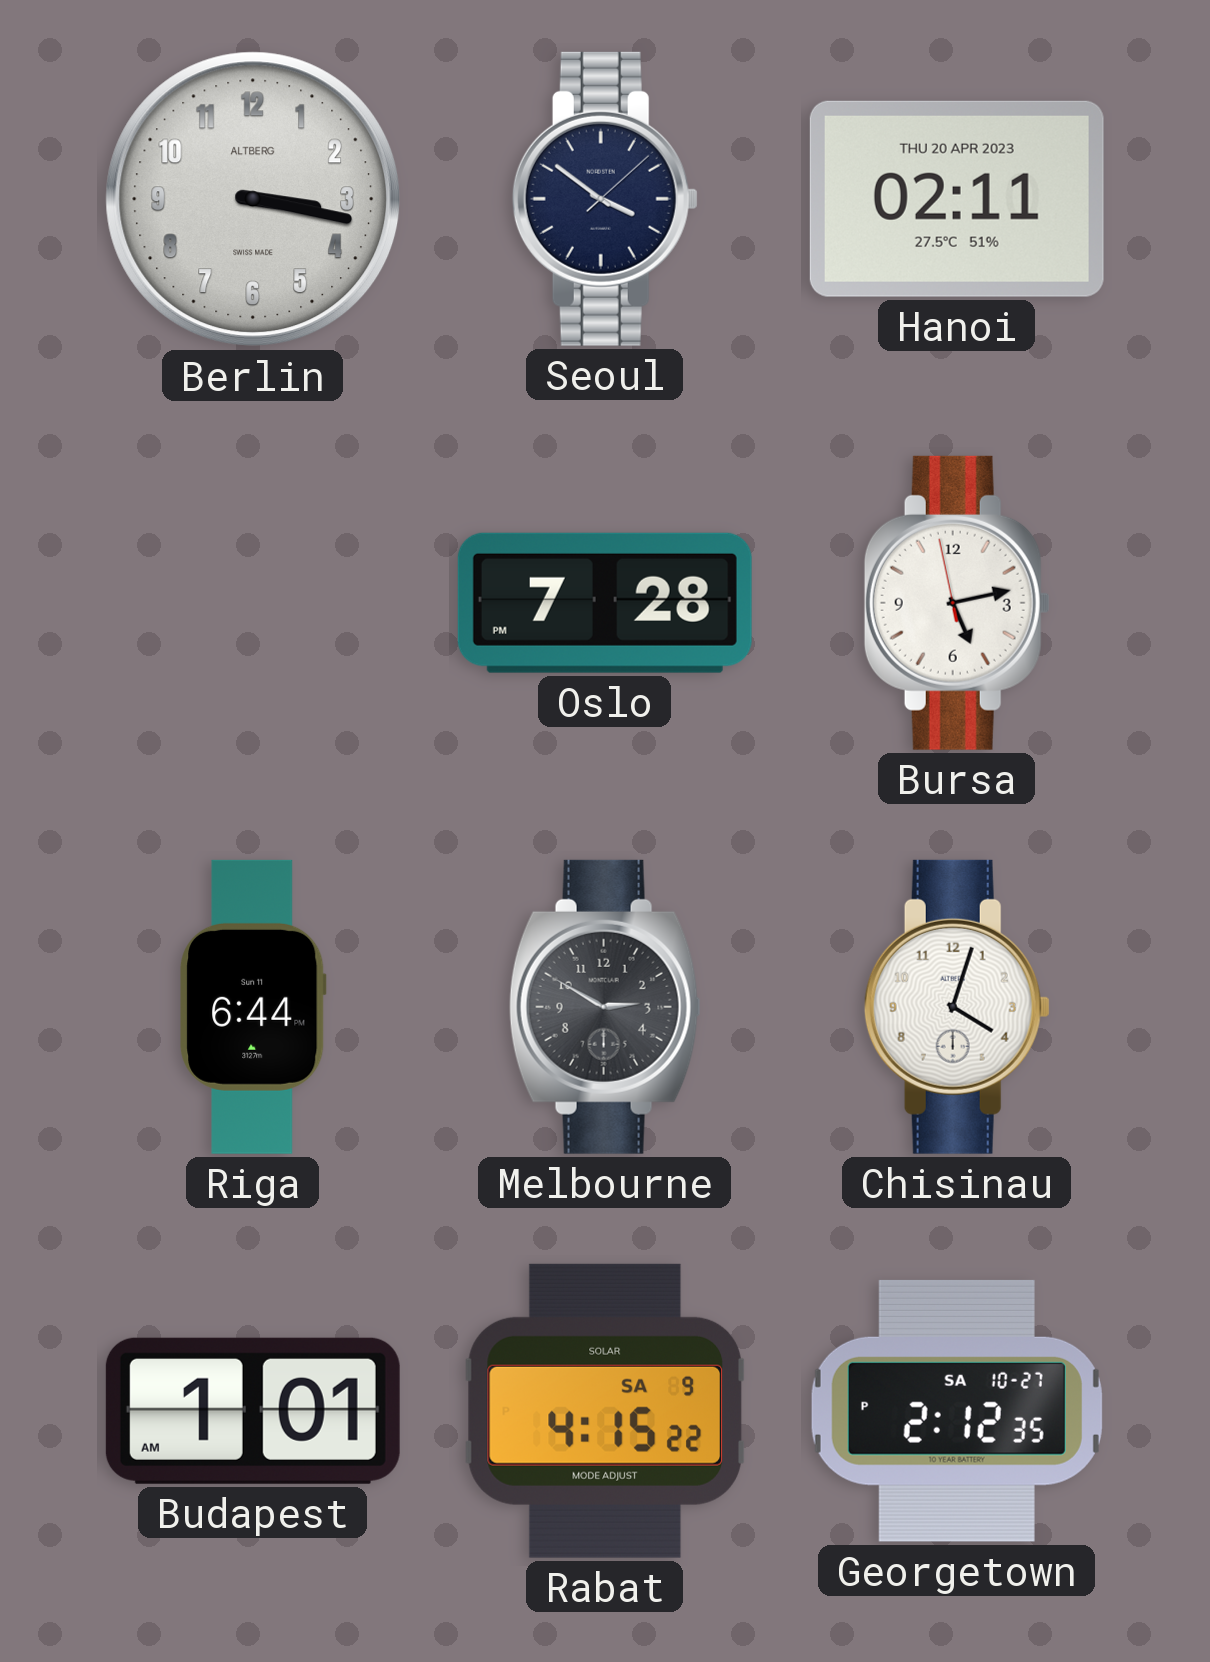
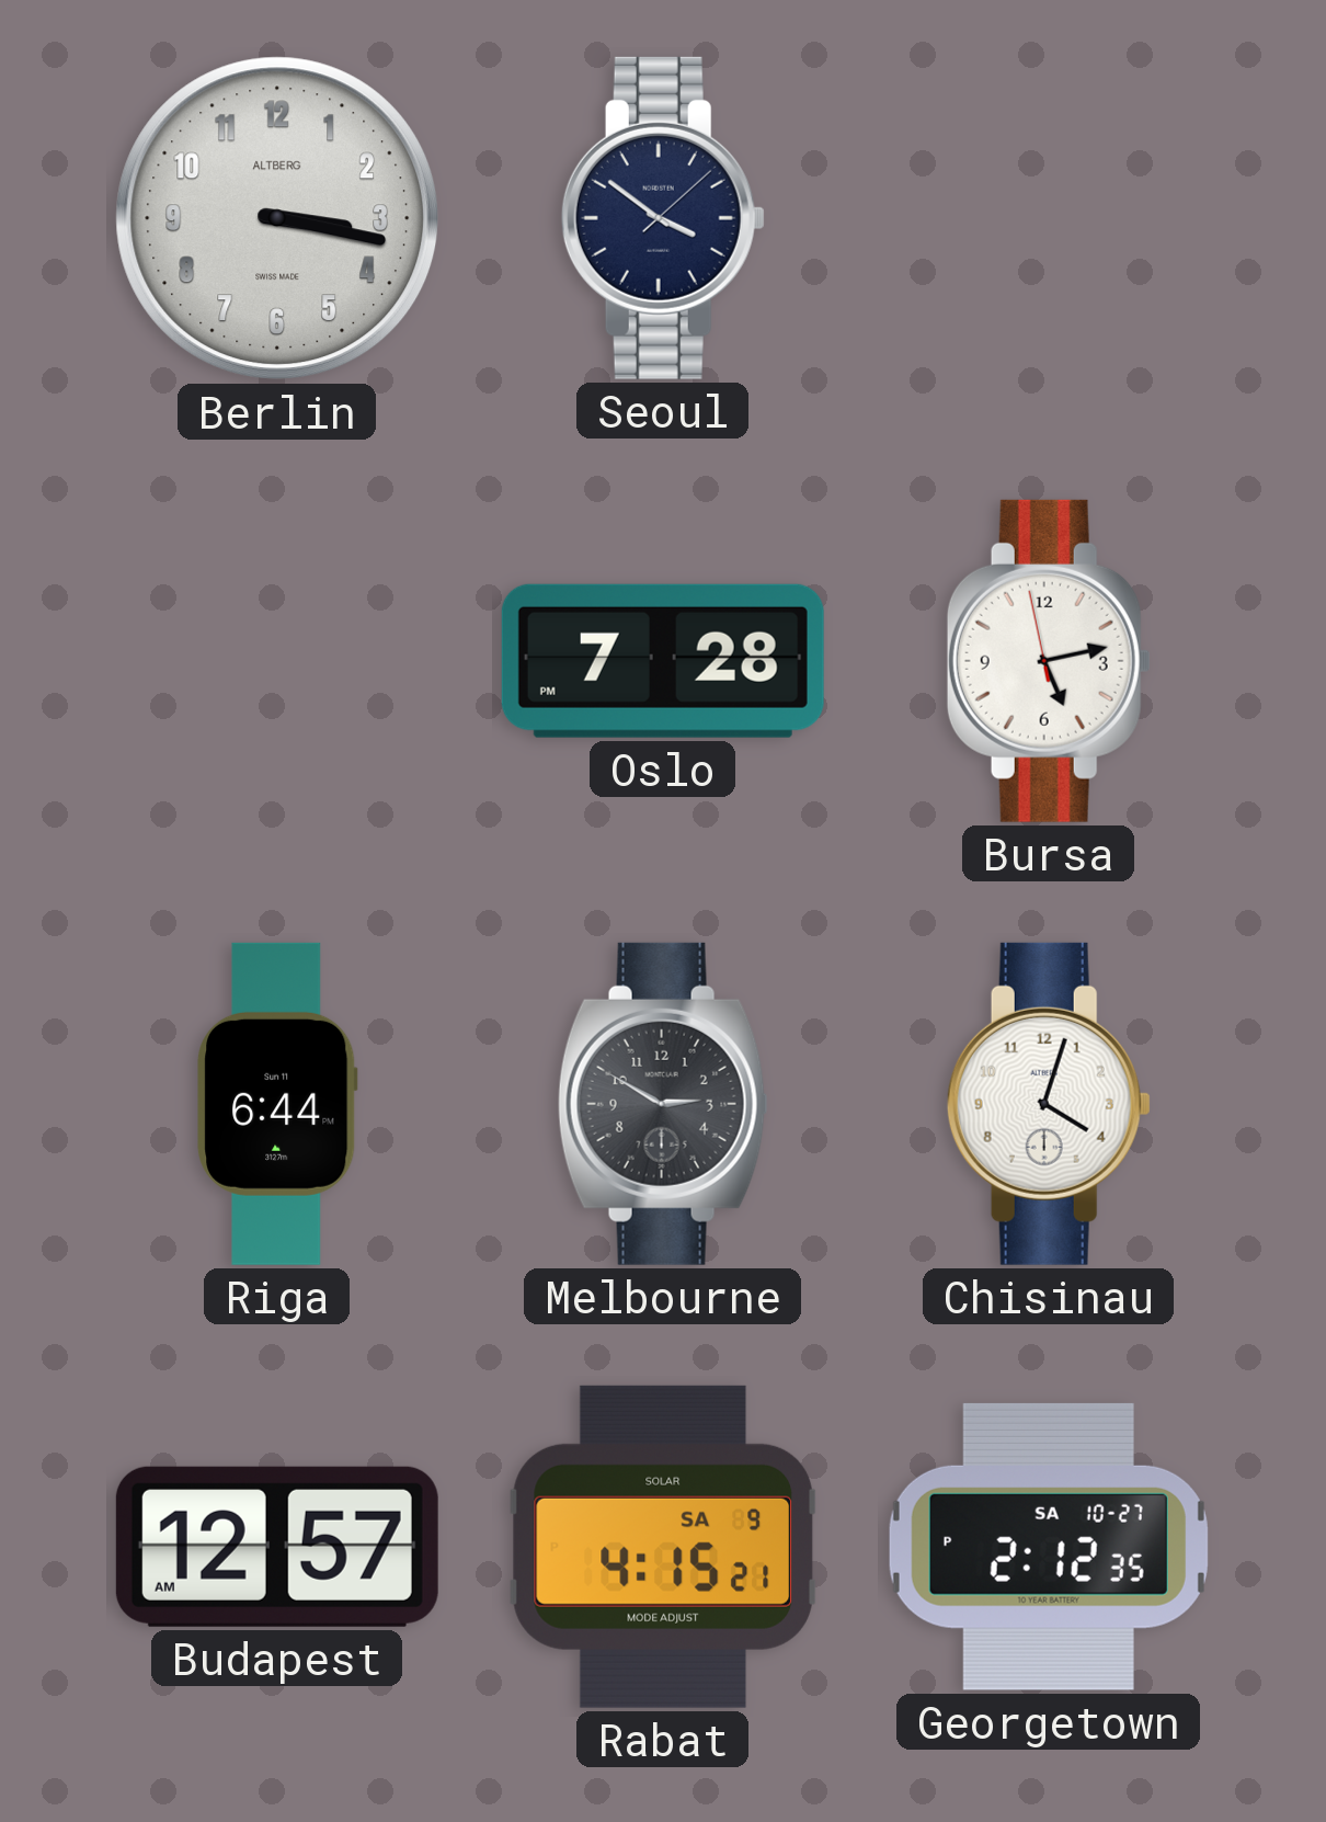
Hanoi: 02:11 -> none (957, 199)
Budapest: 1:01 -> 12:57 (277, 1547)
Rabat: 4:15:22 -> 4:15:21 (662, 1547)
